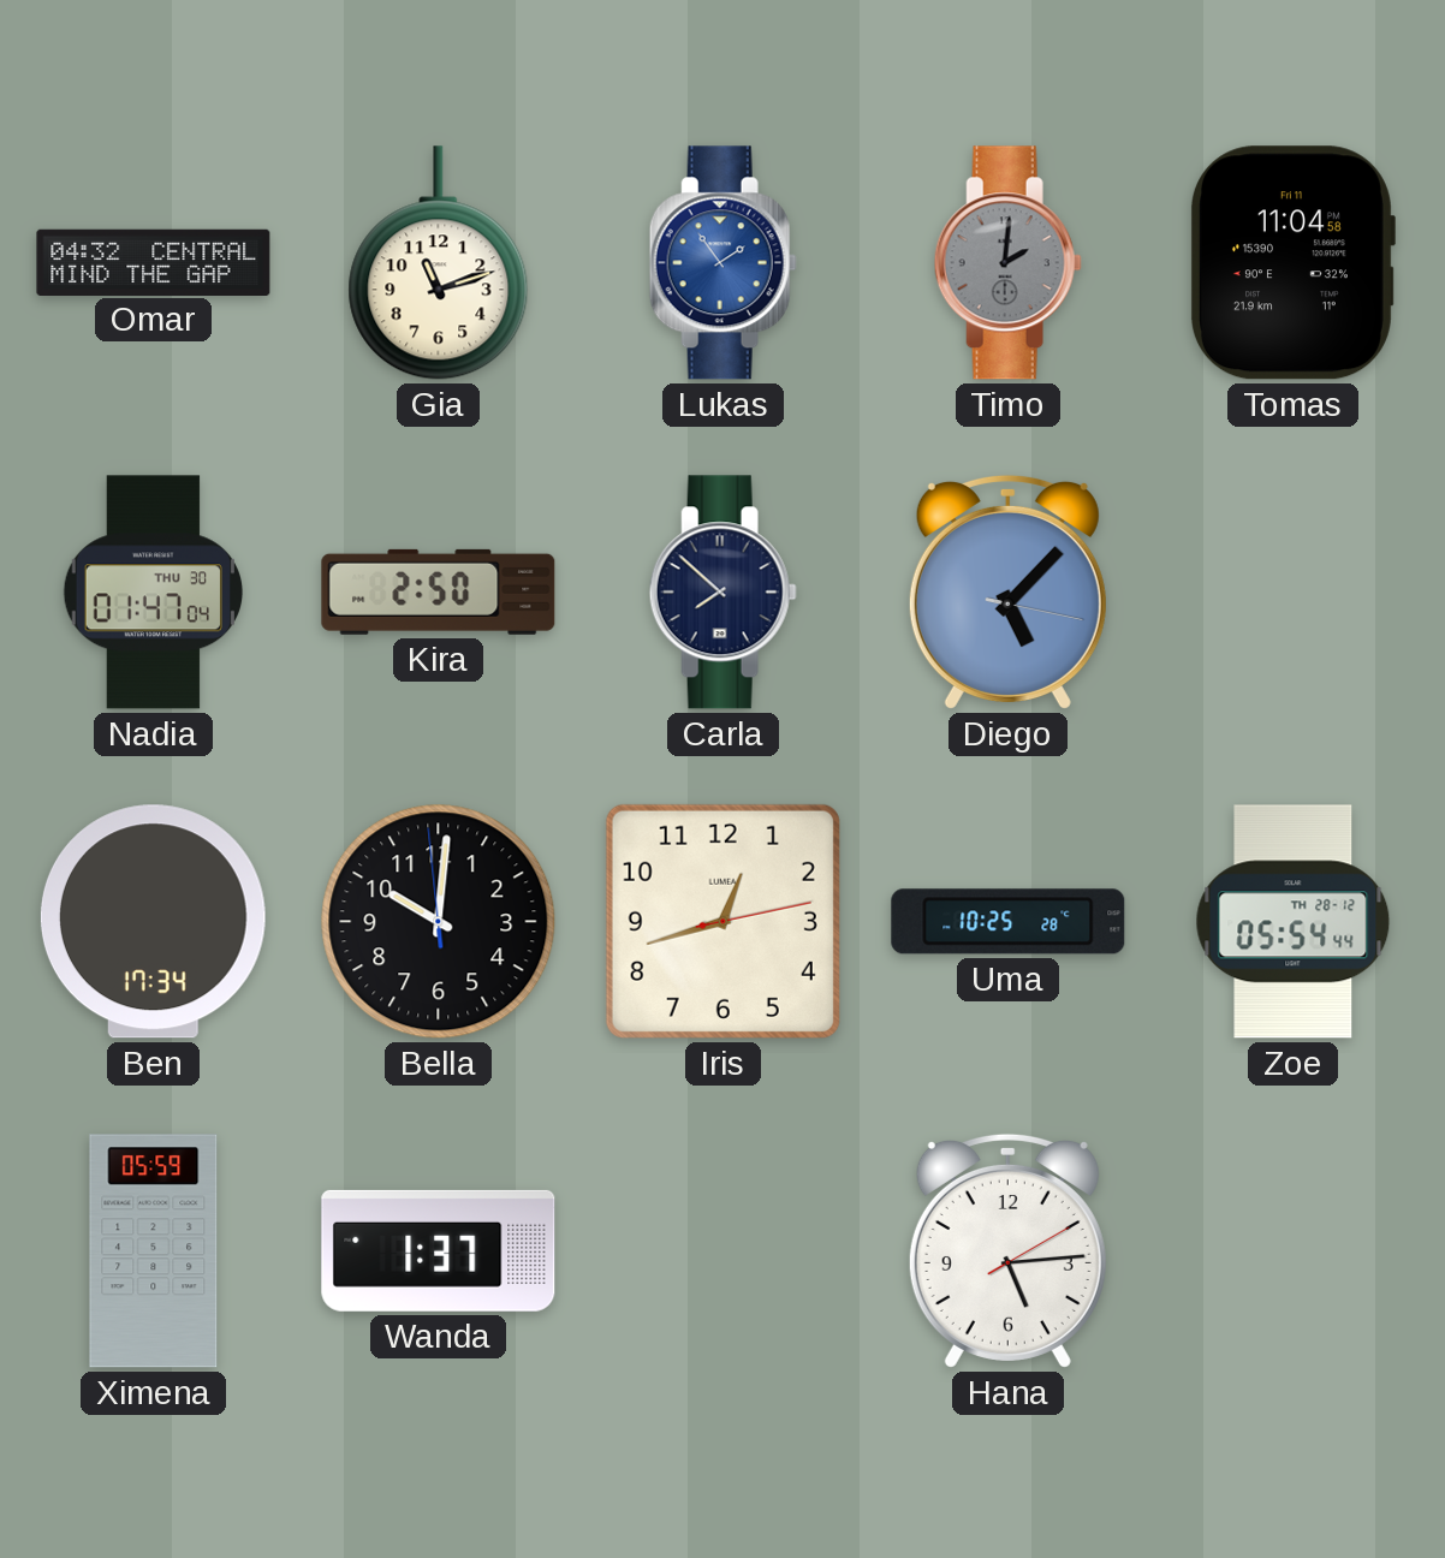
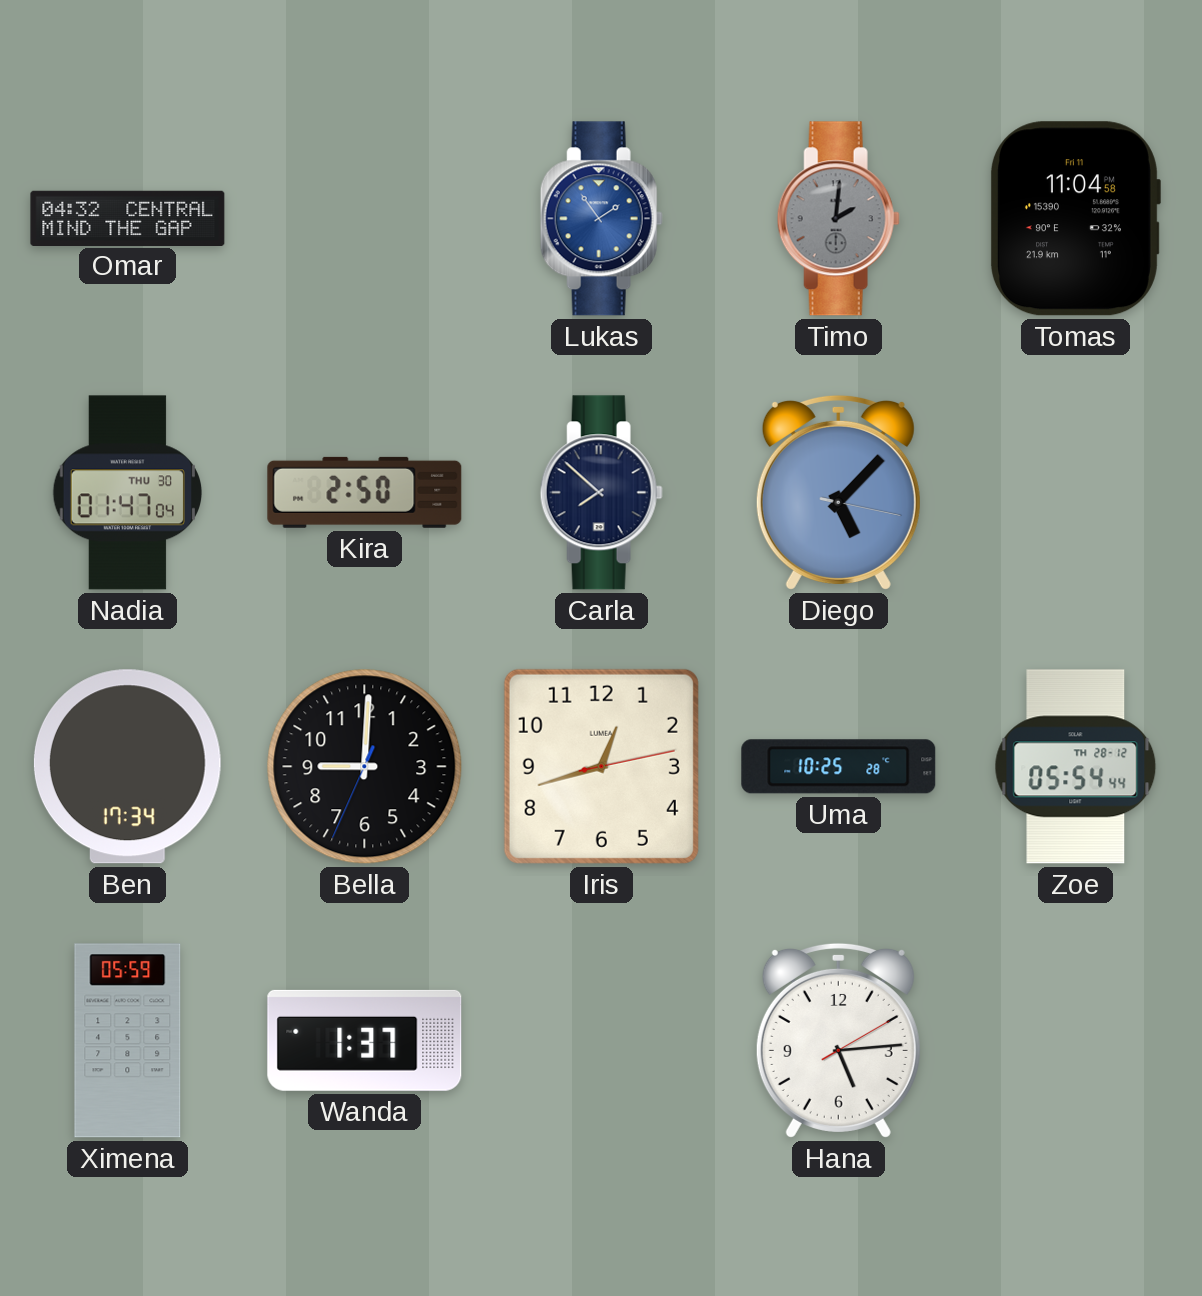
Gia: 11:12 -> none (439, 263)
Bella: 10:00 -> 9:00 (365, 767)
